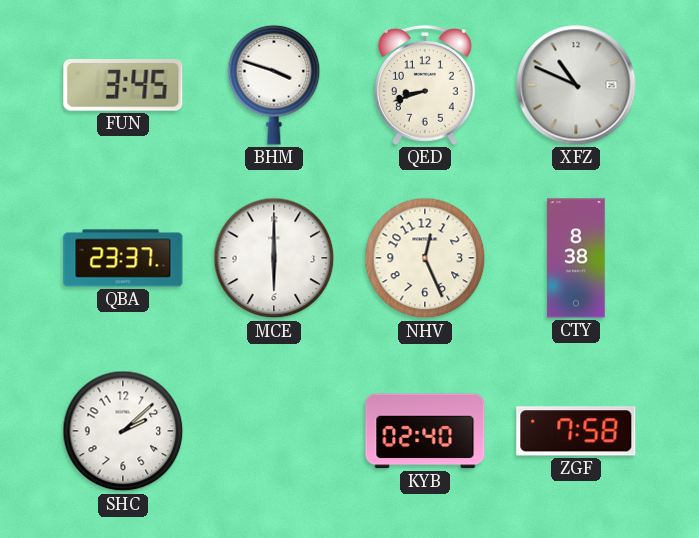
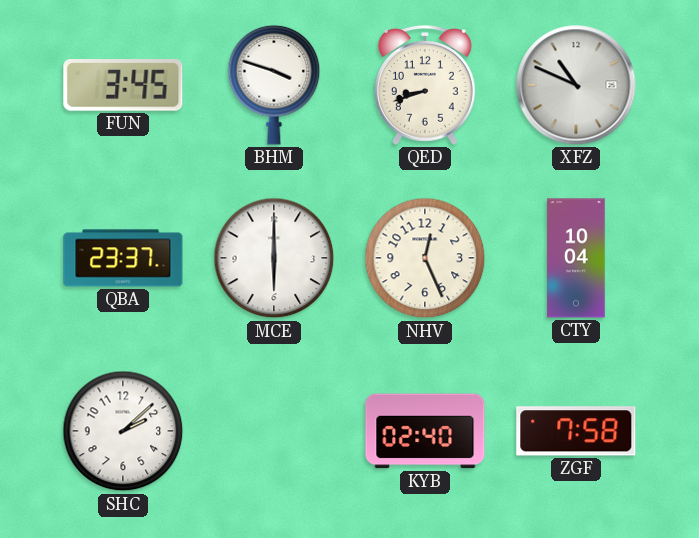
CTY: 8:38 -> 10:04 (576, 258)
